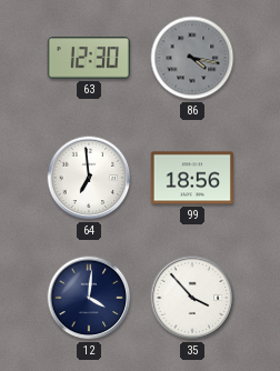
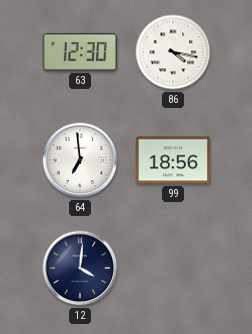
86 dial: grey -> white (173, 52)
35: 3:53 -> none (192, 298)
